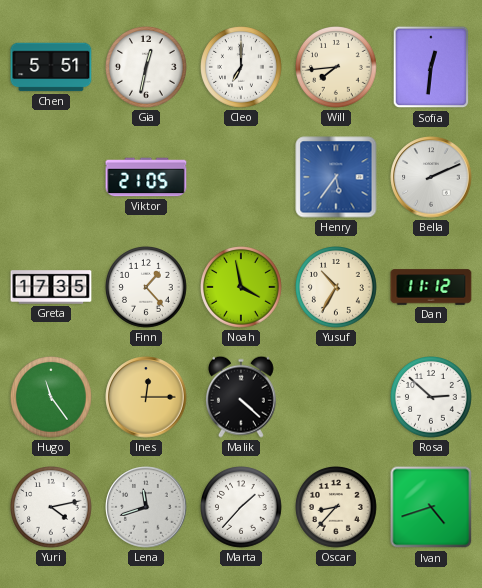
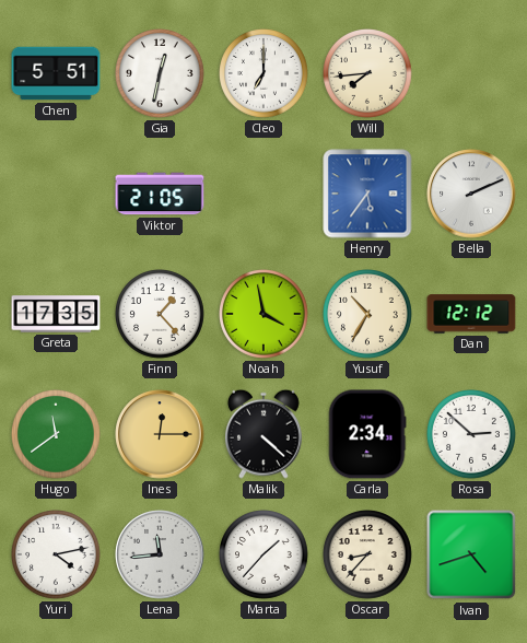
Sofia: 12:31 -> none (431, 67)
Dan: 11:12 -> 12:12 (471, 314)
Hugo: 11:24 -> 11:39 (57, 435)
Carla: none -> 2:34 (367, 434)
Lena: 11:42 -> 11:44 (160, 554)
